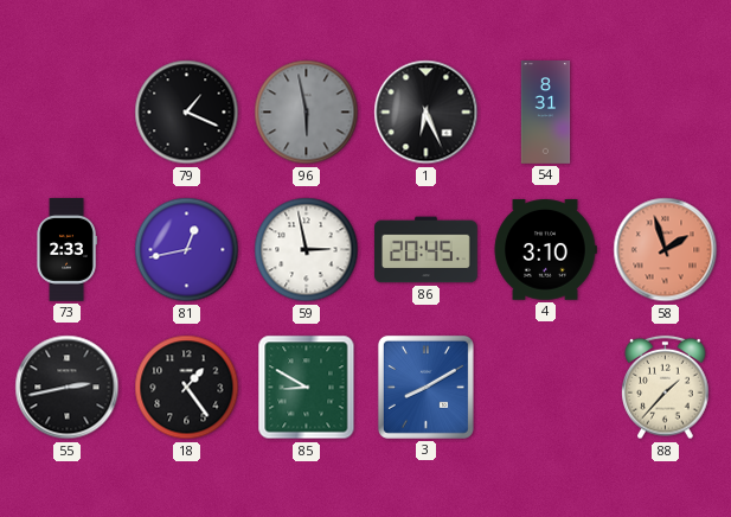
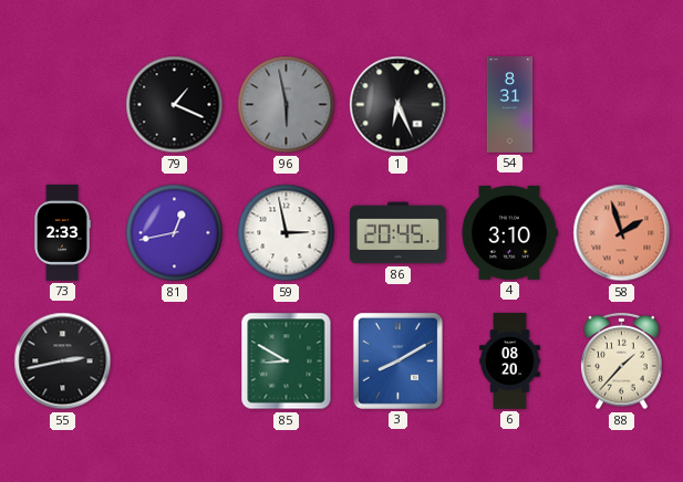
18: 1:24 -> none (187, 388)
6: none -> 08:20 (510, 361)
